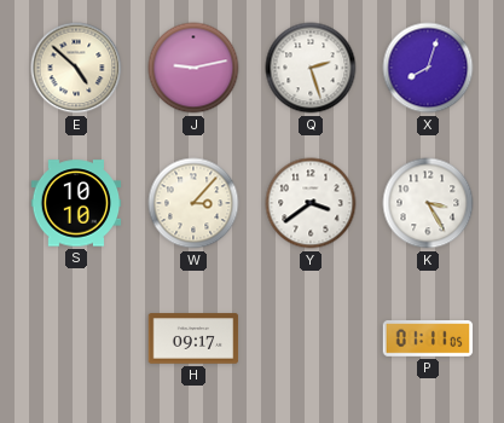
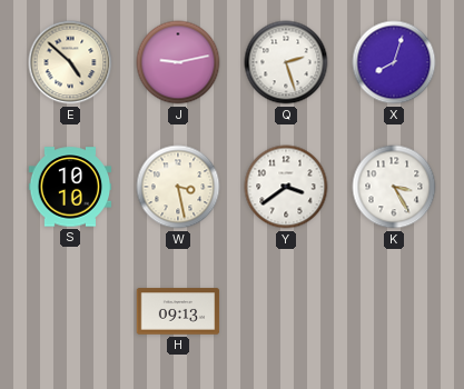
W: 3:07 -> 3:28 (178, 187)
H: 09:17 -> 09:13 (178, 311)
P: 01:11 -> none (428, 340)
